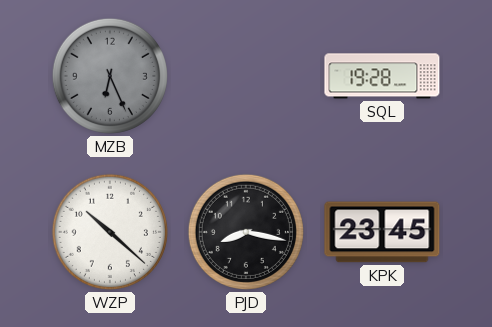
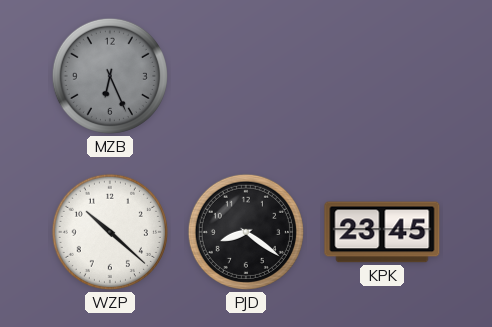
SQL: 19:28 -> none (382, 76)
PJD: 8:17 -> 8:21 (246, 232)
